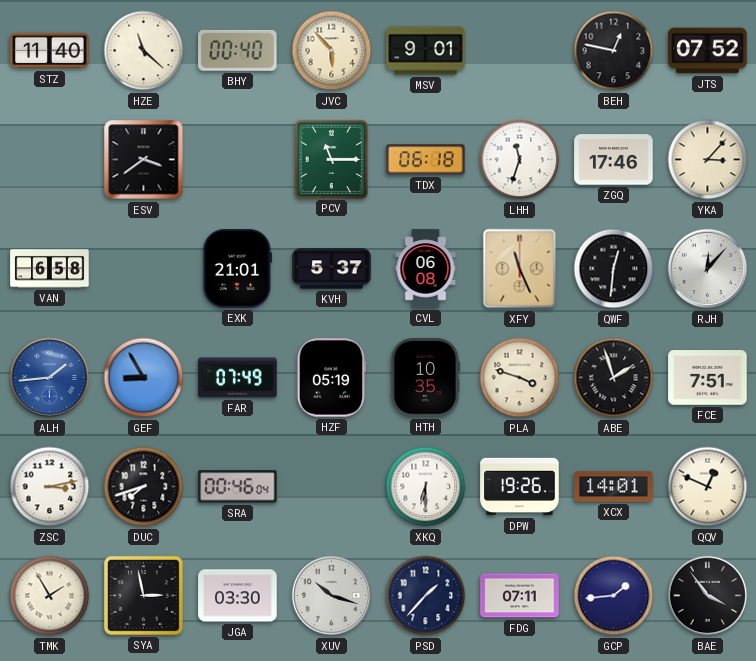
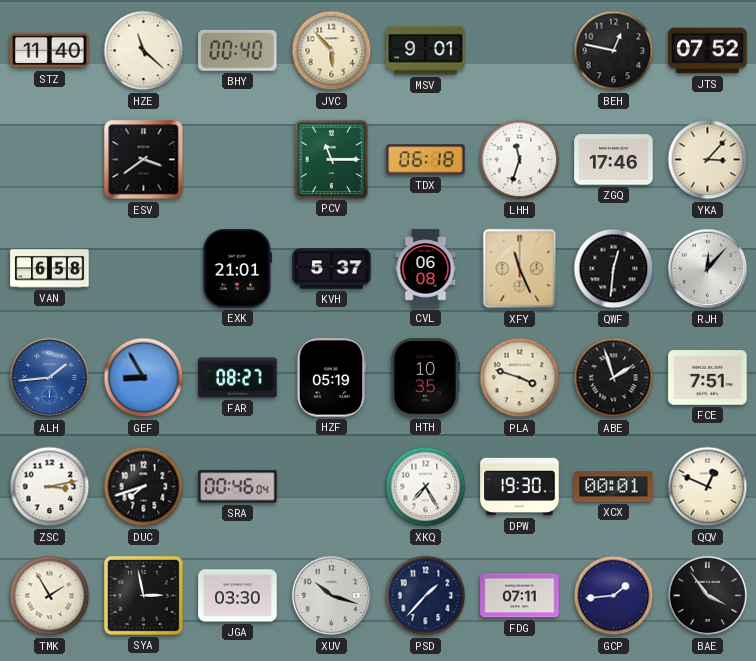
FAR: 07:49 -> 08:27 (238, 378)
XKQ: 6:30 -> 7:25 (426, 487)
DPW: 19:26 -> 19:30 (520, 487)
XCX: 14:01 -> 00:01 (614, 487)
